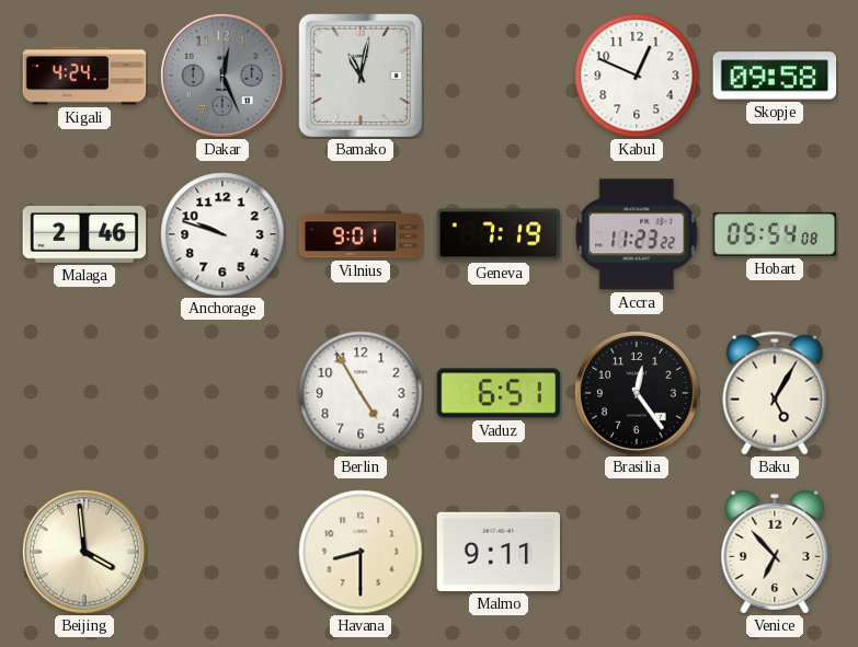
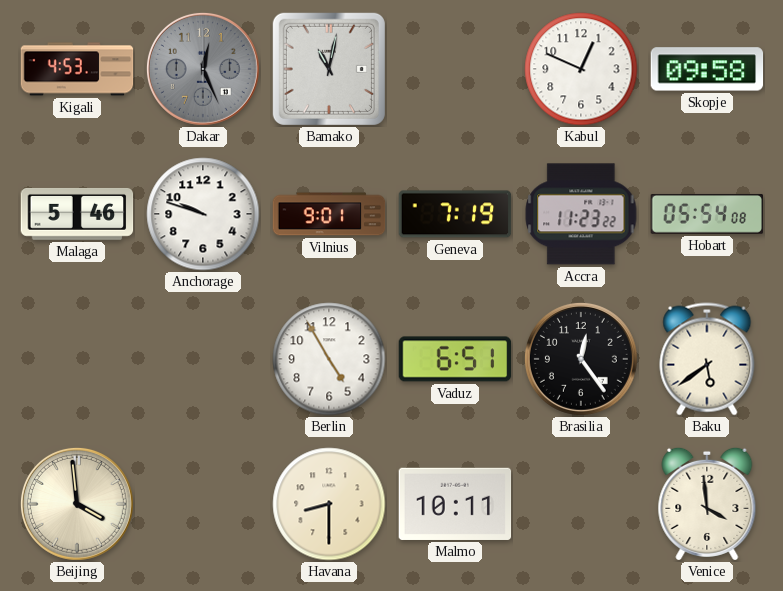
Kigali: 4:24 -> 4:53 (77, 69)
Malaga: 2:46 -> 5:46 (77, 214)
Baku: 5:05 -> 5:39 (707, 359)
Malmo: 9:11 -> 10:11 (455, 504)
Venice: 6:53 -> 3:59 (707, 504)
